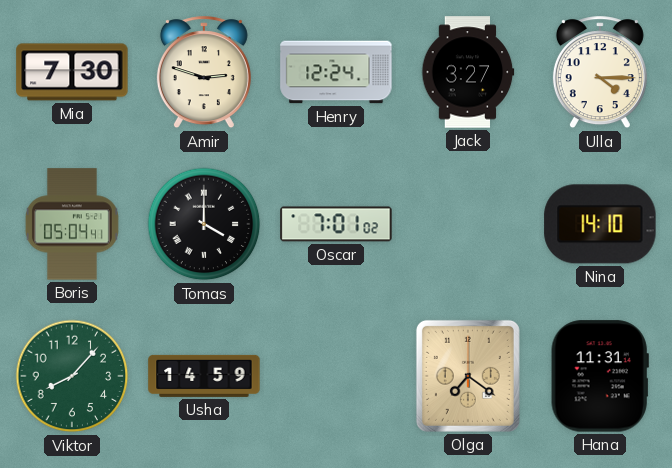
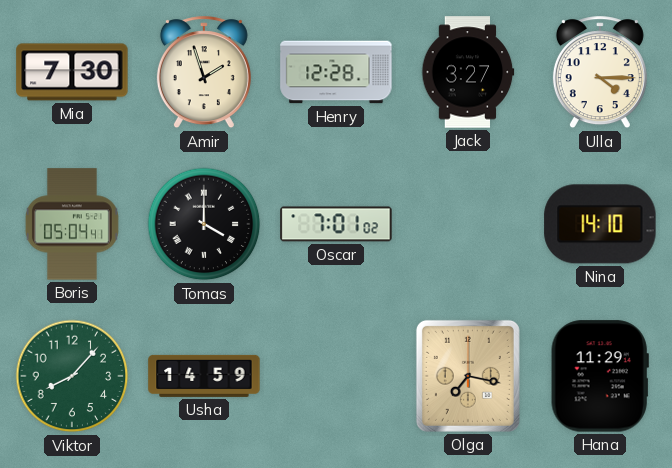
Amir: 2:48 -> 1:57 (204, 73)
Henry: 12:24 -> 12:28 (336, 72)
Olga: 7:21 -> 7:17 (468, 376)
Hana: 11:31 -> 11:29 (600, 376)
